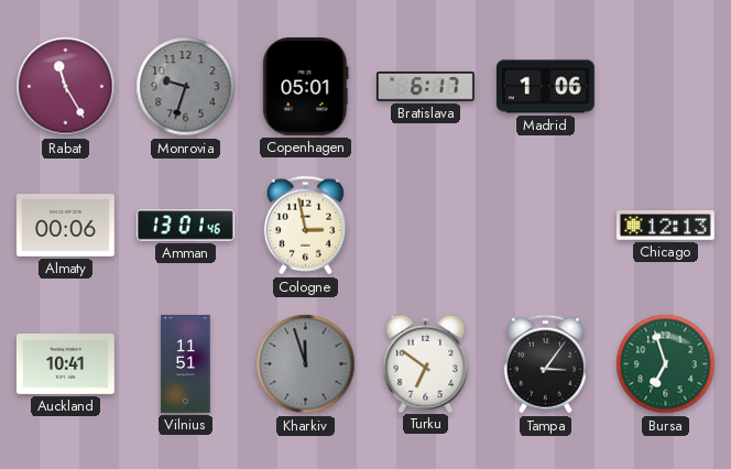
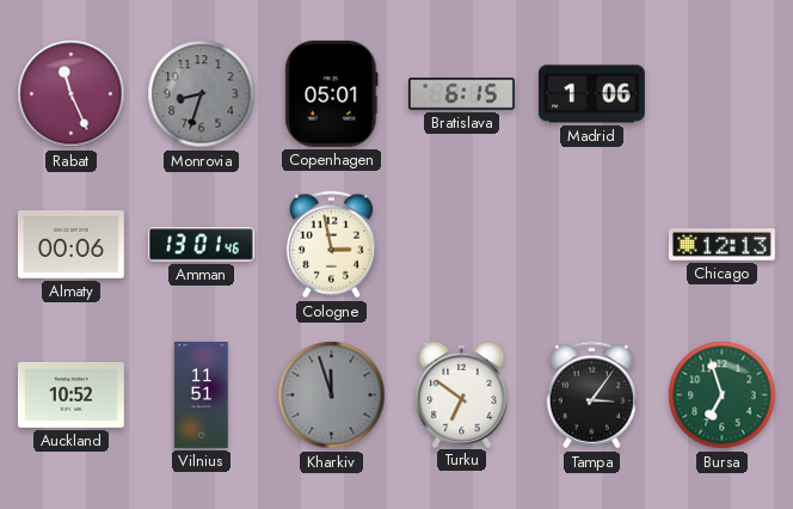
Rabat: 11:25 -> 11:26 (72, 94)
Monrovia: 9:33 -> 8:33 (202, 94)
Bratislava: 6:17 -> 6:15 (462, 94)
Auckland: 10:41 -> 10:52 (70, 394)
